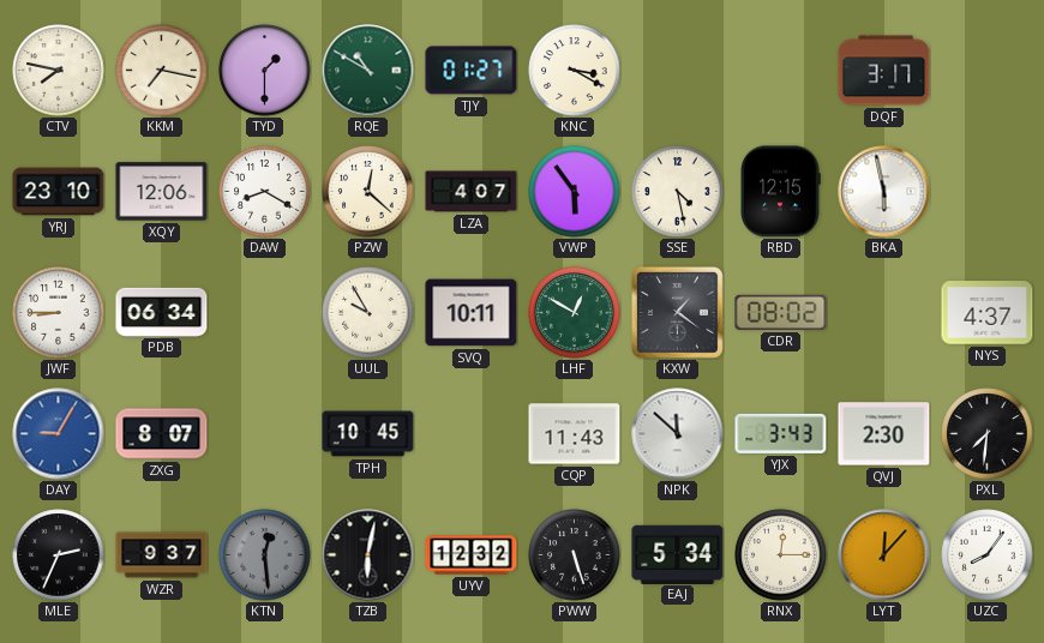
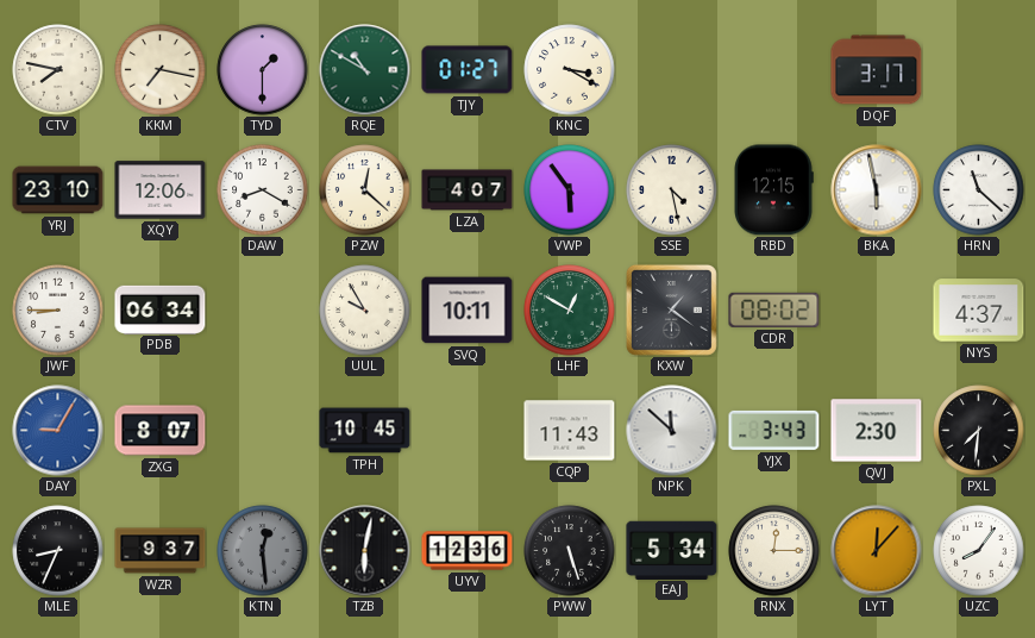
HRN: none -> 11:22 (979, 190)
MLE: 2:34 -> 8:34 (58, 551)
UYV: 12:32 -> 12:36 (468, 551)
